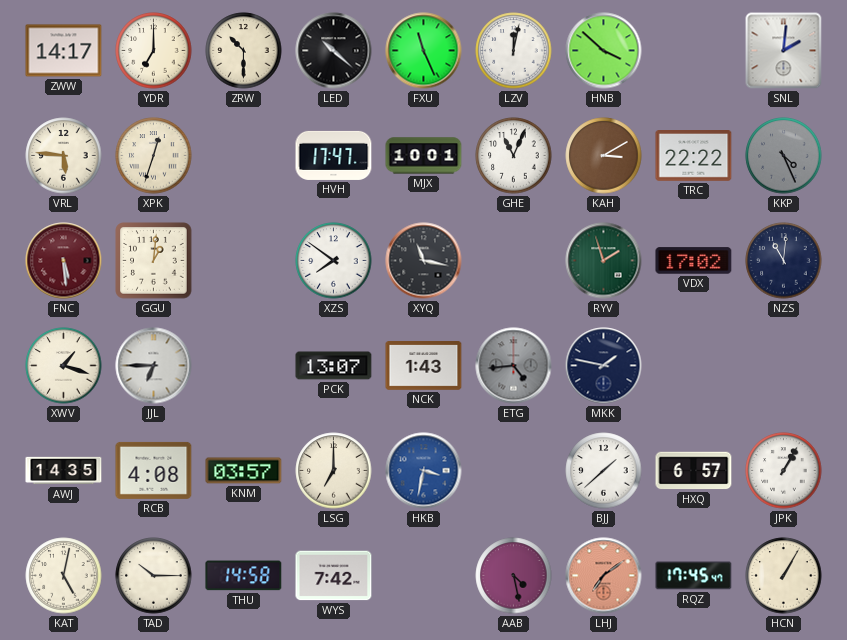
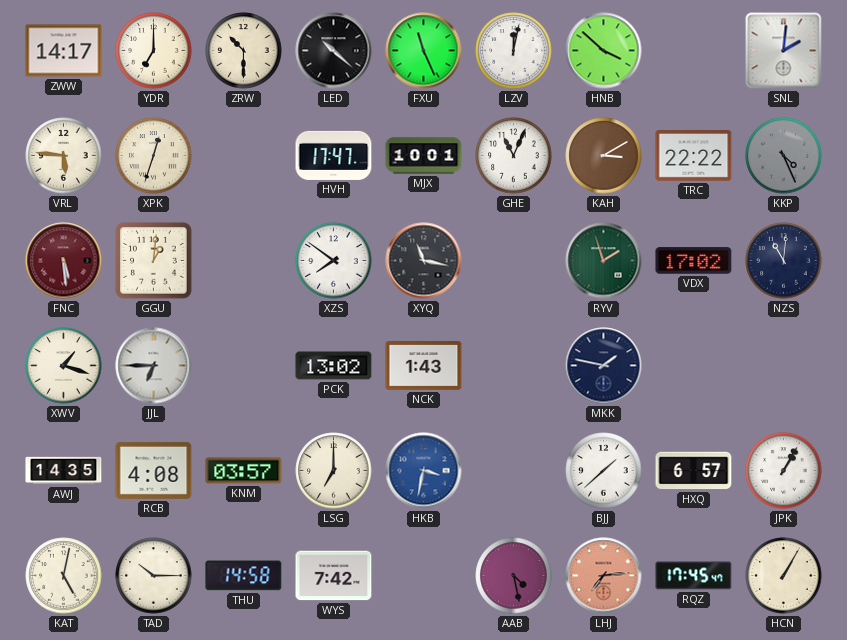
PCK: 13:07 -> 13:02 (334, 366)
ETG: 4:44 -> none (514, 366)
LHJ: 7:09 -> 7:14 (604, 576)
